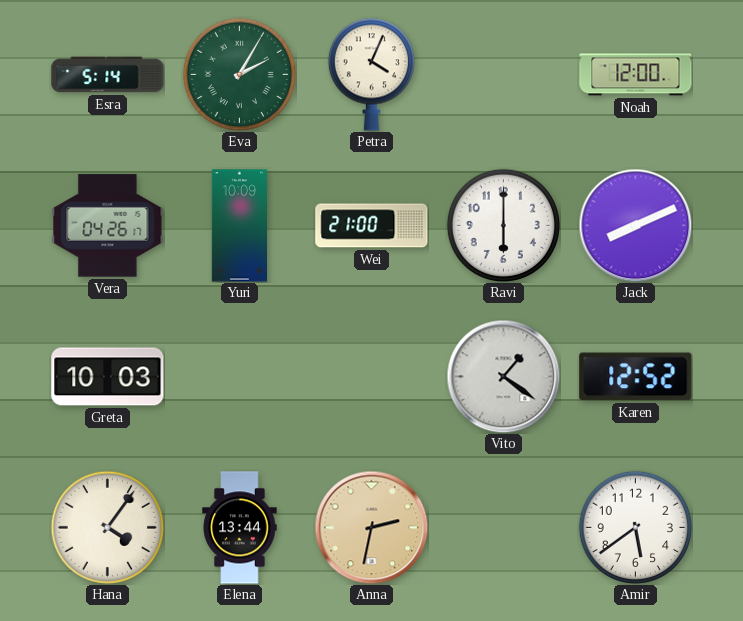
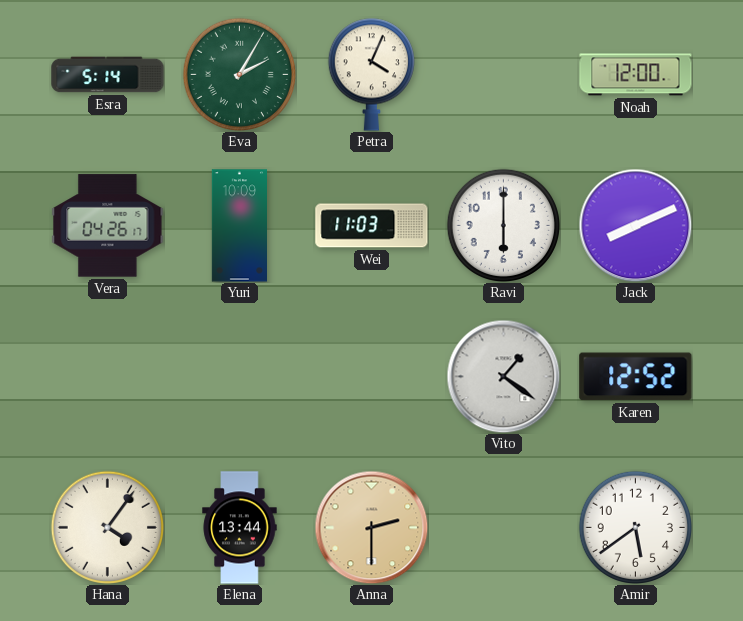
Wei: 21:00 -> 11:03 (372, 226)
Greta: 10:03 -> none (108, 377)
Anna: 2:32 -> 2:30 (371, 527)
